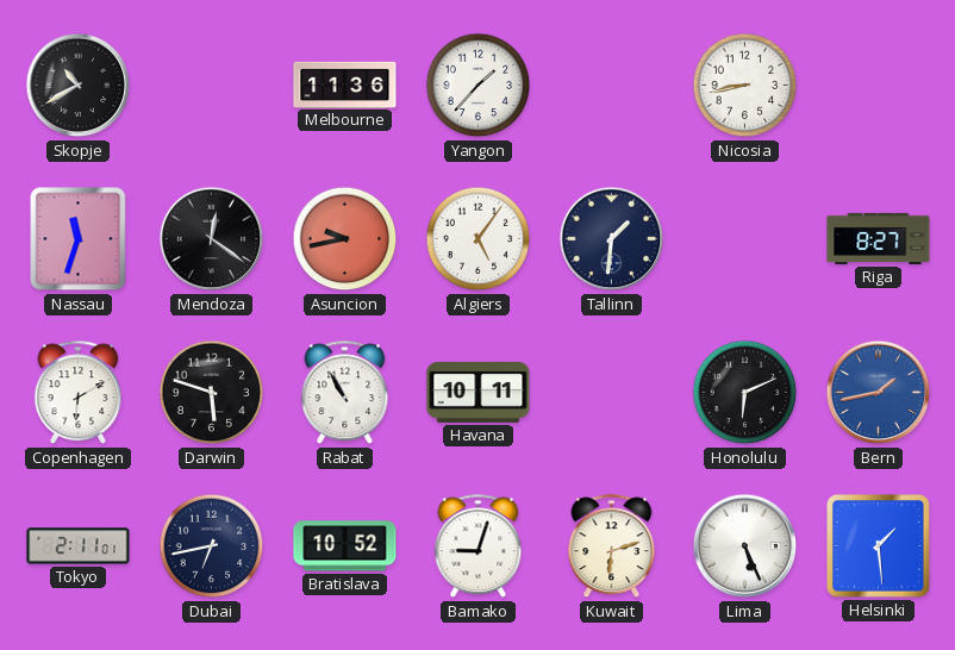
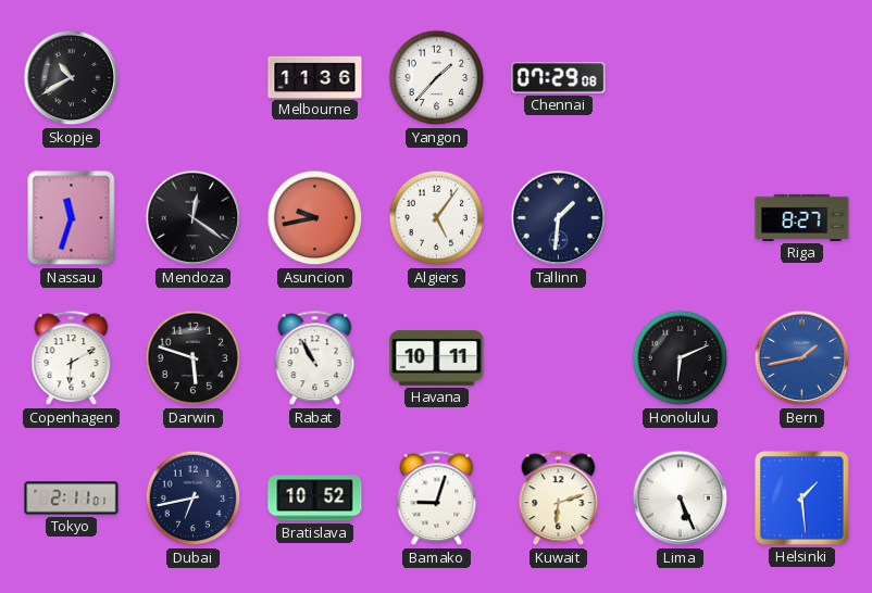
Chennai: none -> 07:29 (559, 78)
Nicosia: 8:43 -> none (745, 86)
